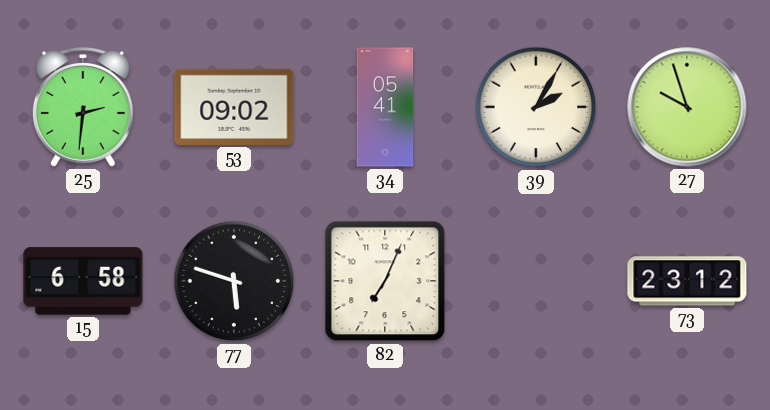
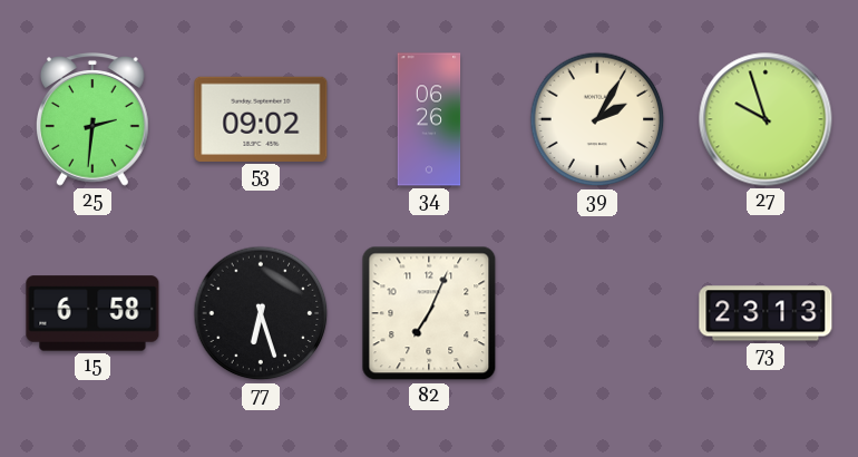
34: 05:41 -> 06:26 (429, 119)
77: 5:48 -> 6:27 (261, 313)
73: 23:12 -> 23:13 (766, 313)
